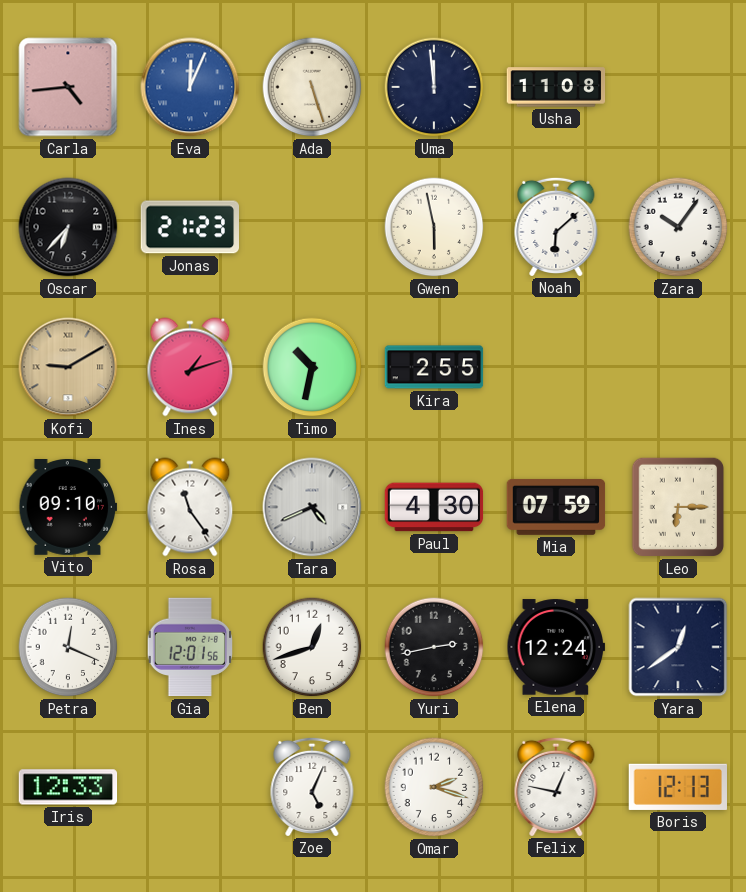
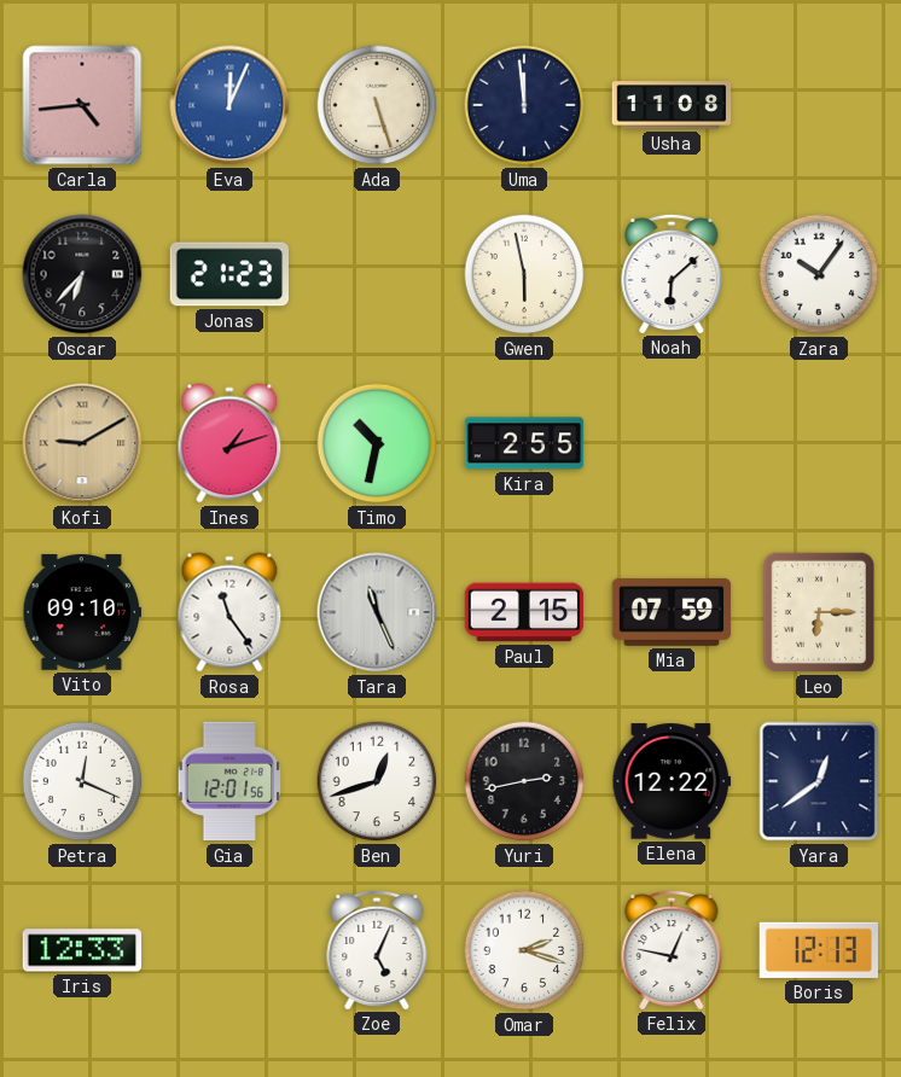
Tara: 4:41 -> 11:26 (377, 612)
Paul: 4:30 -> 2:15 (524, 612)
Elena: 12:24 -> 12:22 (672, 781)
